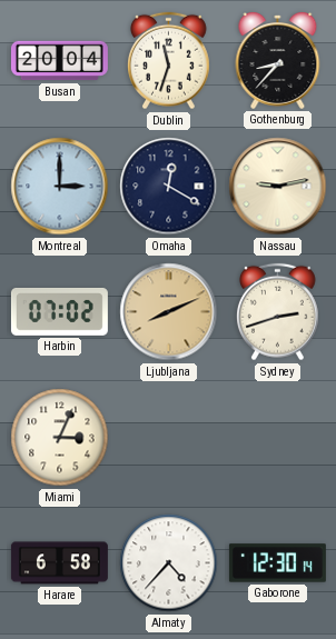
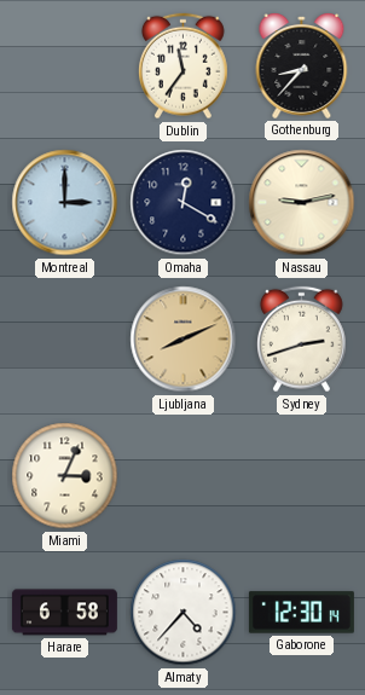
Busan: 20:04 -> none (59, 61)
Dublin: 11:33 -> 11:36 (184, 66)
Harbin: 07:02 -> none (59, 311)
